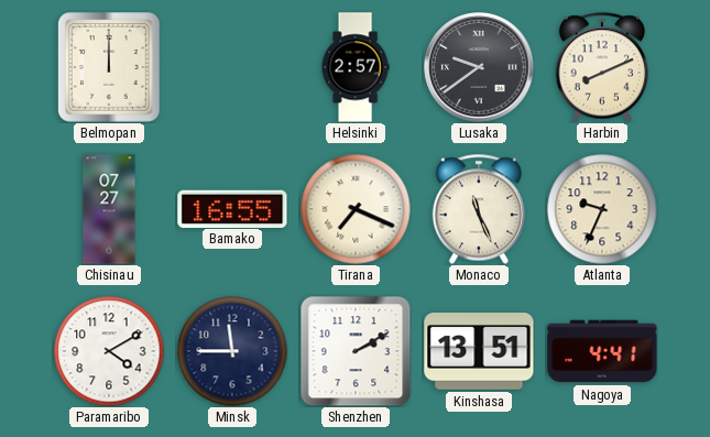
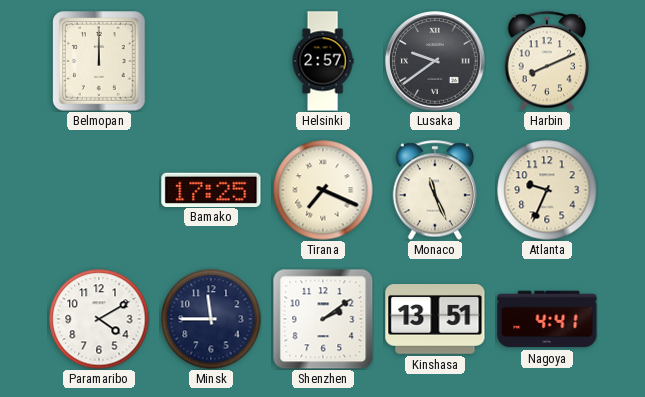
Chisinau: 07:27 -> none (109, 209)
Bamako: 16:55 -> 17:25 (211, 189)
Shenzhen: 2:10 -> 2:09 (323, 319)
